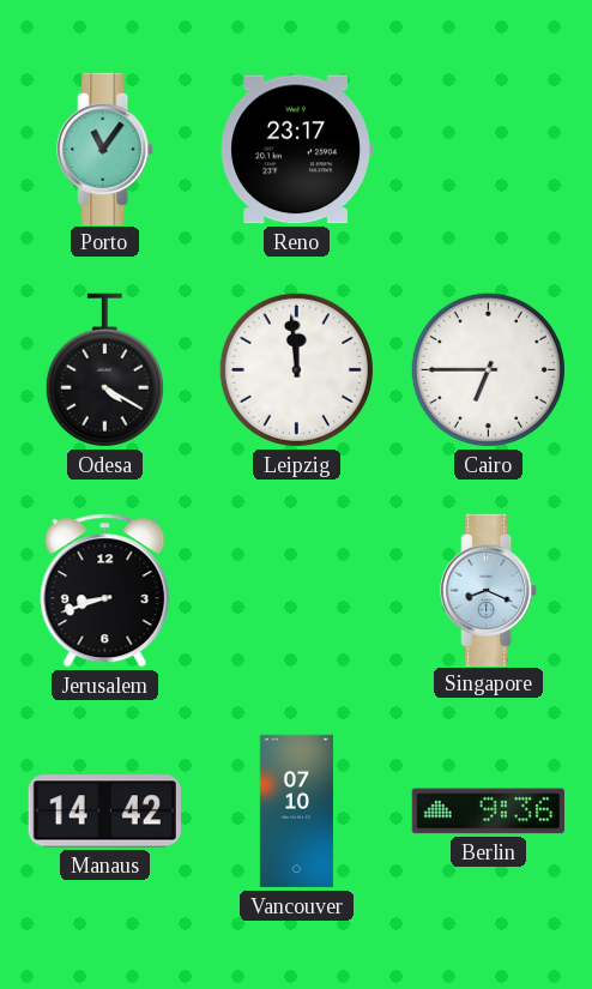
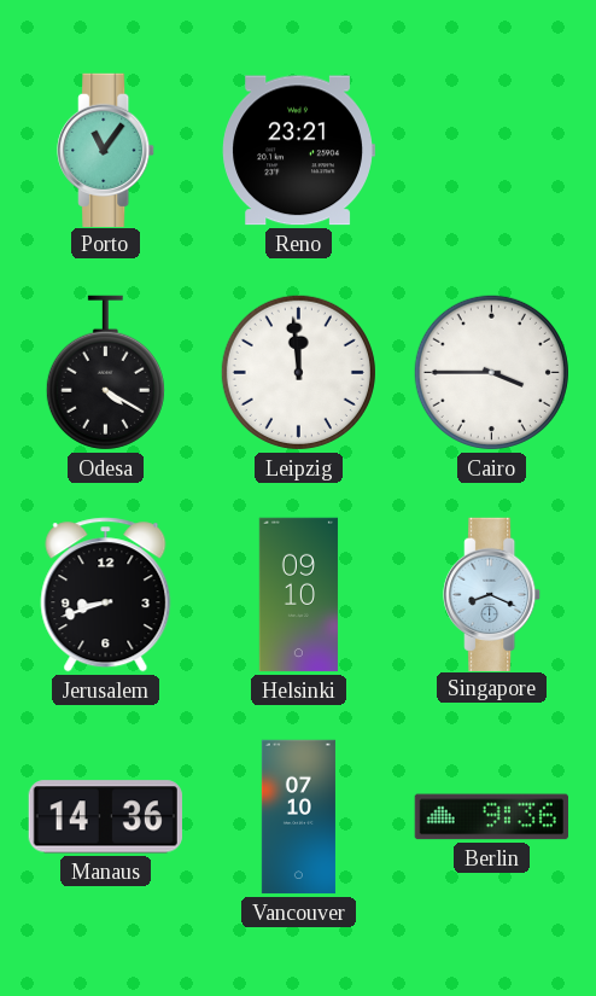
Reno: 23:17 -> 23:21 (298, 151)
Cairo: 6:45 -> 3:45 (491, 372)
Helsinki: none -> 09:10 (298, 595)
Manaus: 14:42 -> 14:36 (105, 817)
